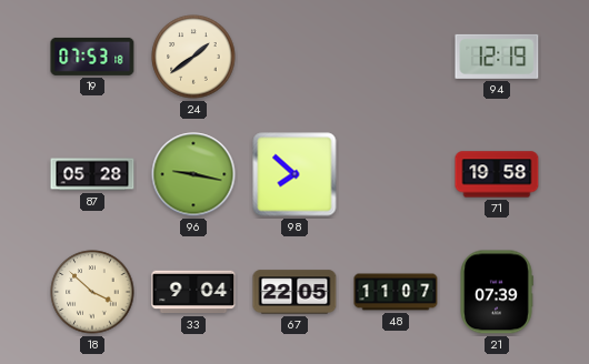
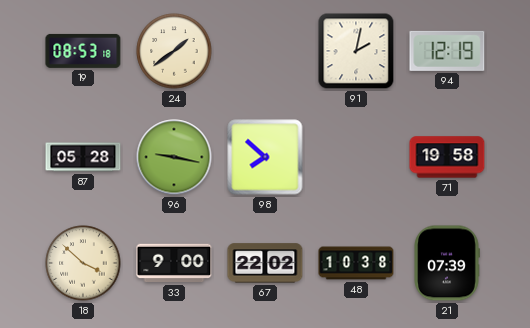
19: 07:53 -> 08:53 (83, 51)
91: none -> 2:02 (356, 51)
33: 9:04 -> 9:00 (174, 263)
67: 22:05 -> 22:02 (265, 263)
48: 11:07 -> 10:38 (356, 263)
